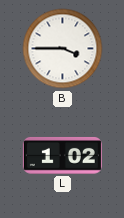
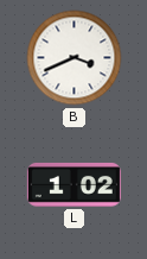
B: 3:45 -> 3:41 (75, 58)
